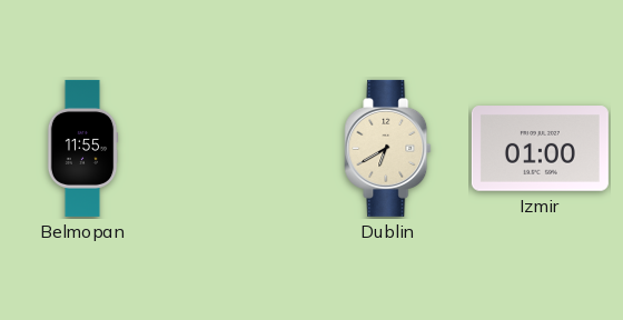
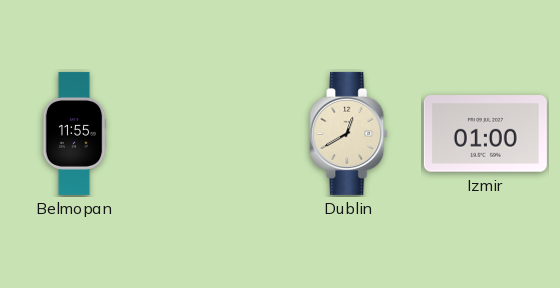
Dublin: 6:40 -> 12:40 (349, 133)
